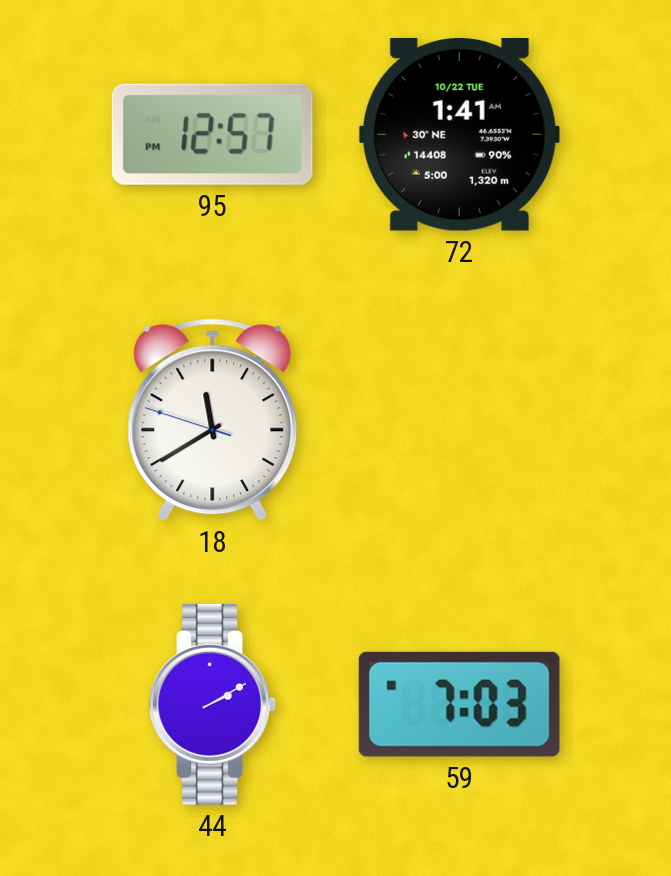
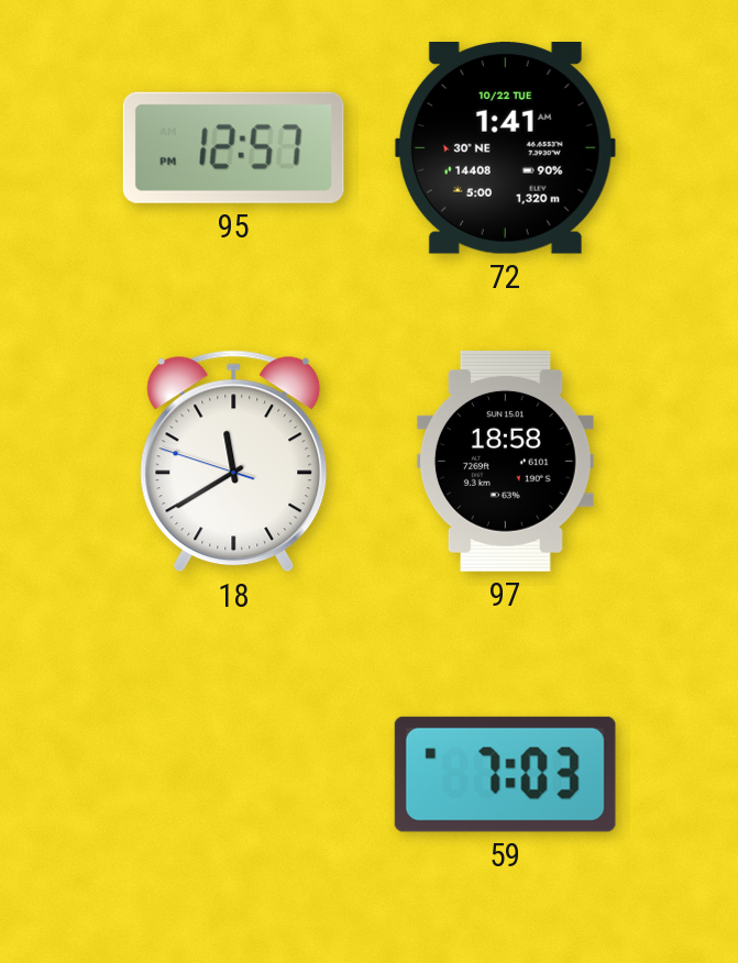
97: none -> 18:58 (505, 461)
44: 2:10 -> none (213, 704)
